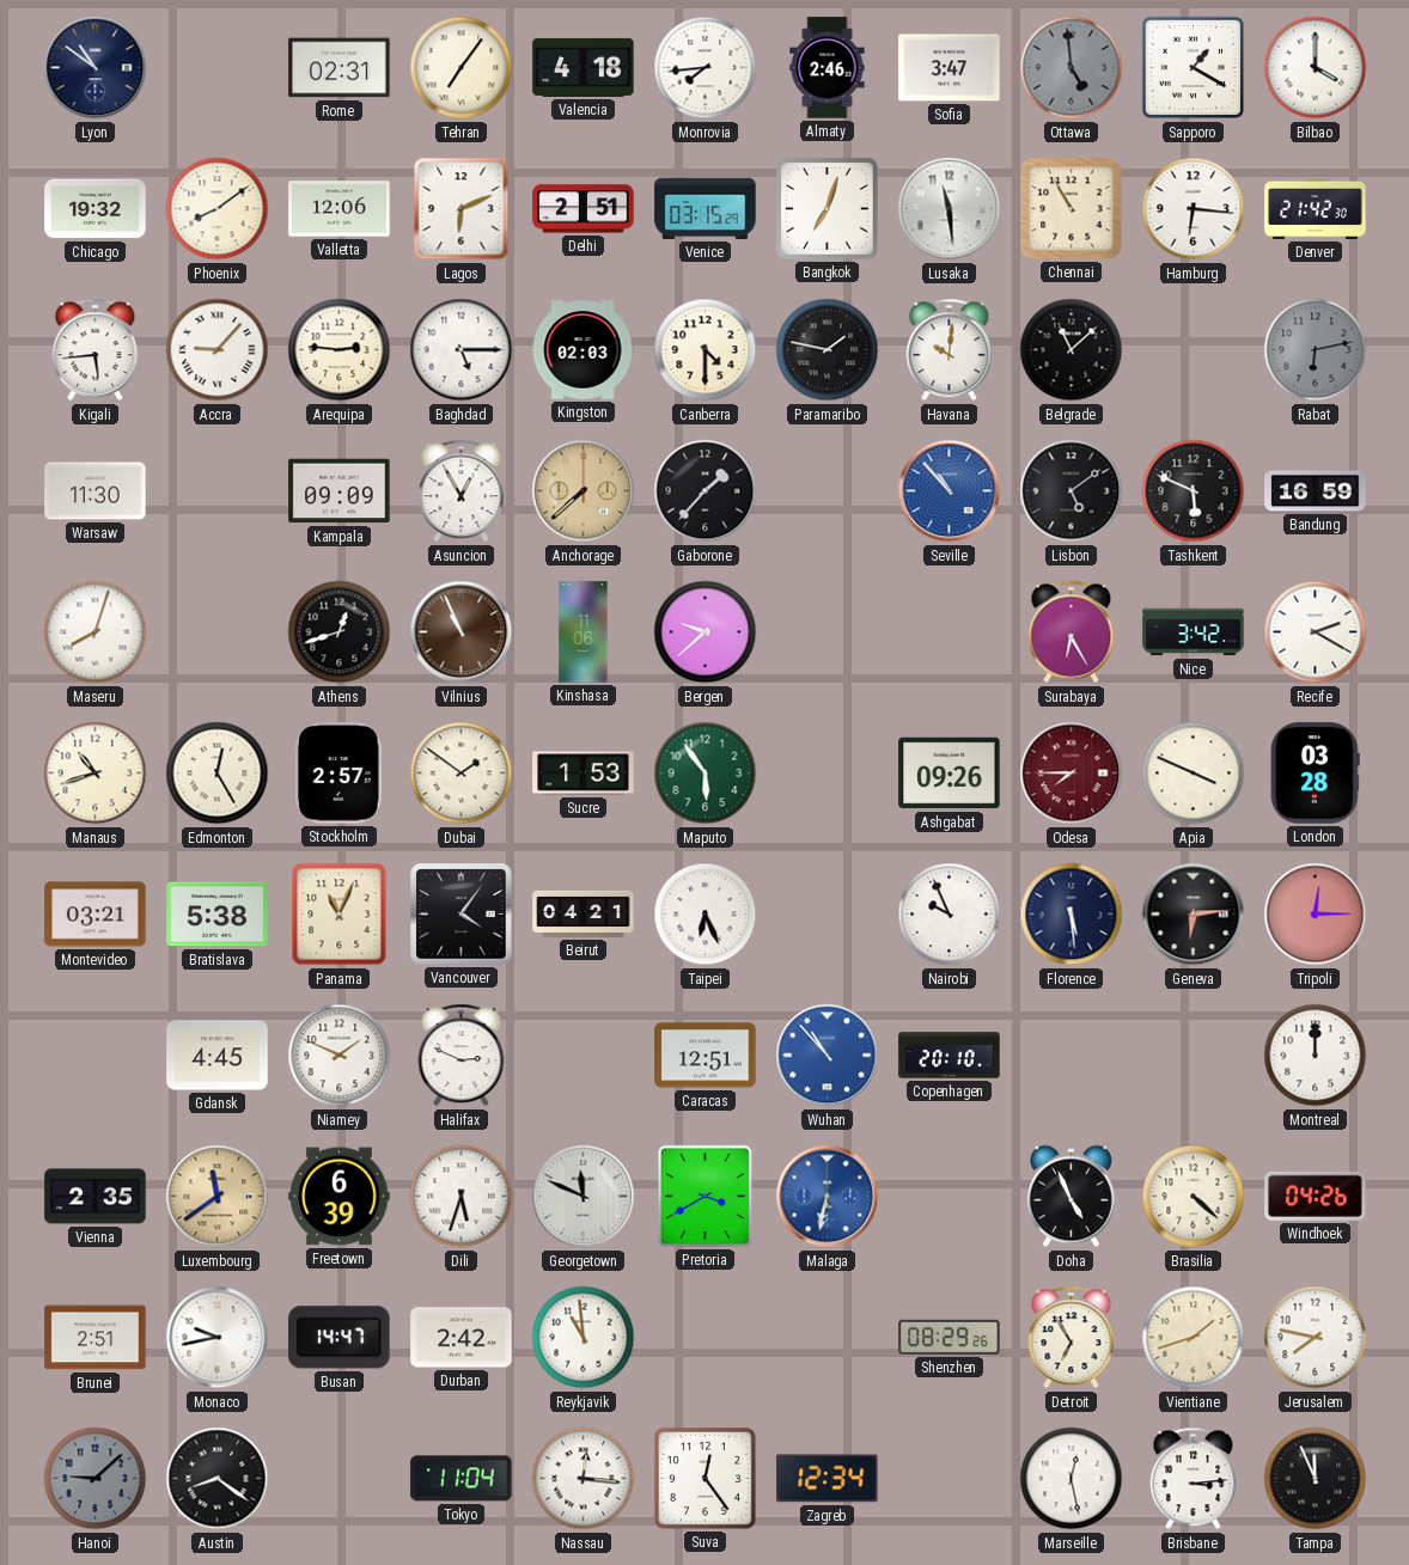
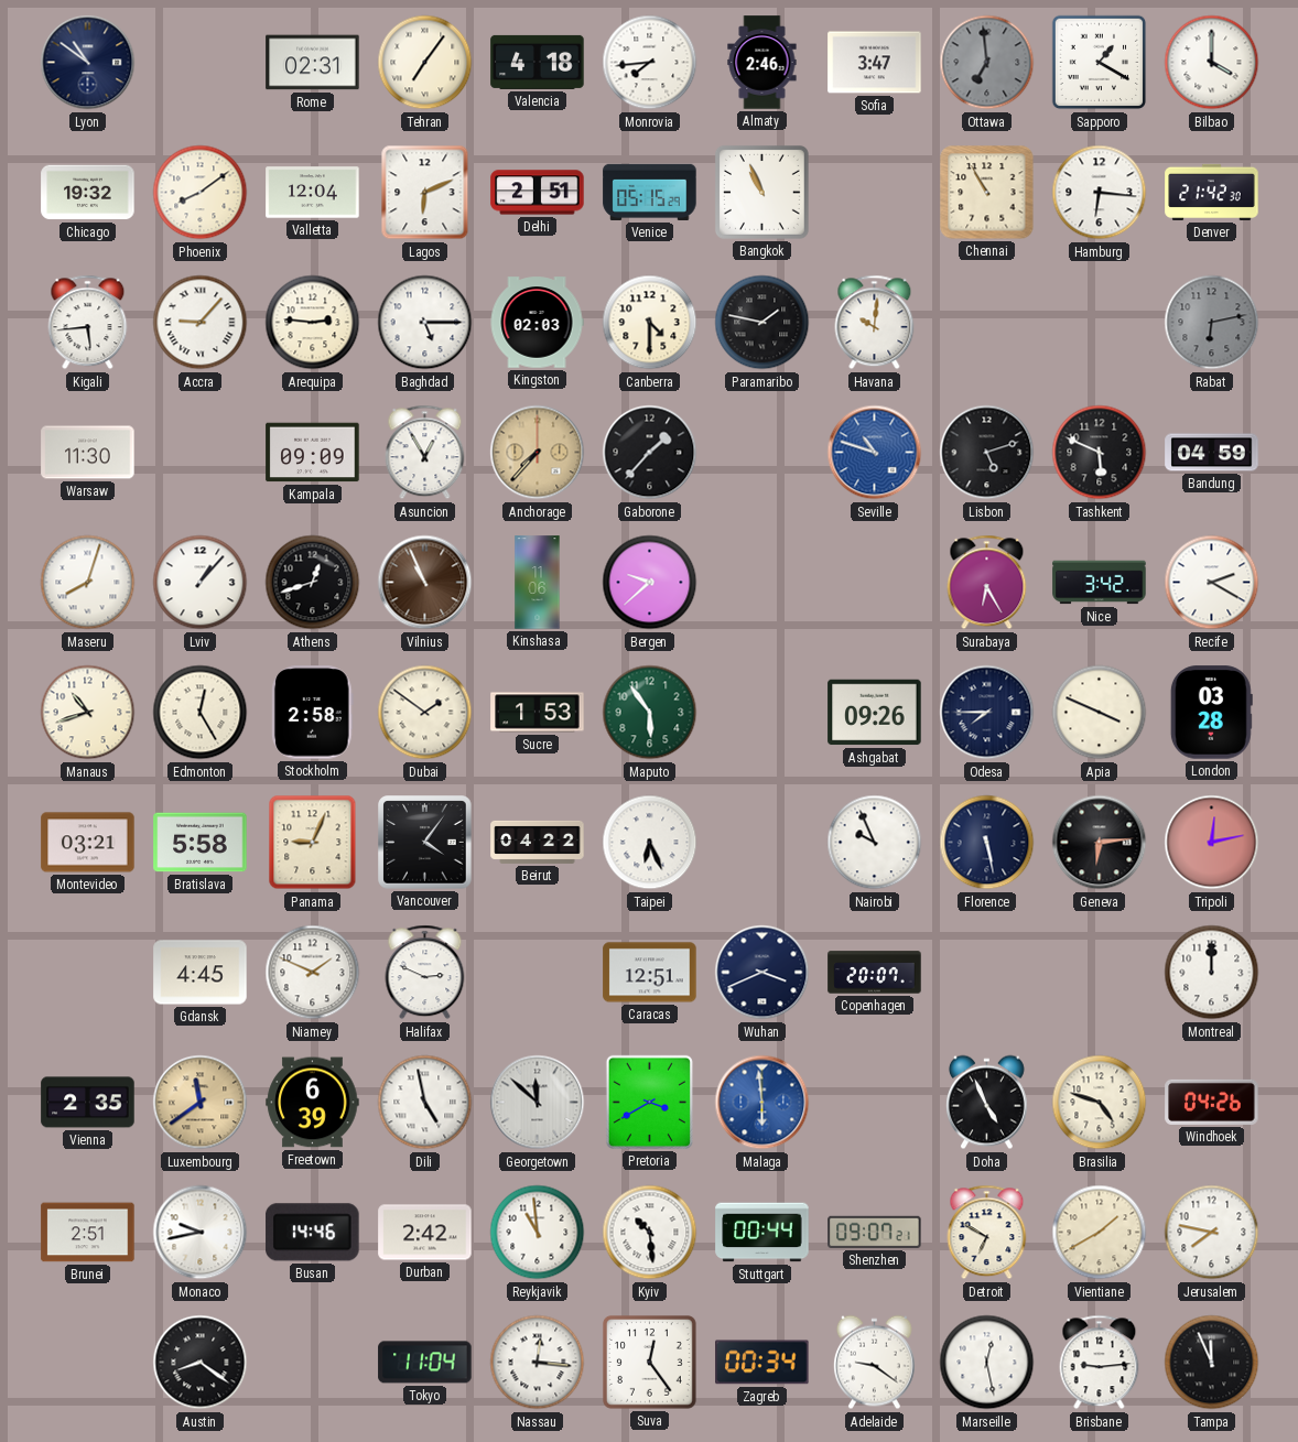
Ottawa: 4:59 -> 6:59 (987, 63)
Valletta: 12:06 -> 12:04 (313, 193)
Venice: 03:15 -> 05:15 (650, 192)
Bangkok: 7:03 -> 10:56 (761, 192)
Lusaka: 11:29 -> none (950, 209)
Belgrade: 11:08 -> none (1072, 350)
Anchorage: 7:38 -> 7:37 (538, 453)
Seville: 10:53 -> 10:48 (875, 453)
Lisbon: 5:09 -> 5:12 (987, 453)
Bandung: 16:59 -> 04:59 (1212, 453)
Lviv: none -> 1:07 (201, 583)
Stockholm: 2:57 -> 2:58 (313, 713)
Odesa dial: burgundy -> navy (987, 713)
Bratislava: 5:38 -> 5:58 (201, 843)
Panama: 11:04 -> 9:04 (313, 843)
Beirut: 04:21 -> 04:22 (538, 842)
Florence: 5:29 -> 5:28 (987, 843)
Tripoli: 12:15 -> 12:13 (1212, 843)
Wuhan: 10:53 -> 3:41 (762, 973)
Wuhan dial: blue -> navy (762, 973)
Copenhagen: 20:10 -> 20:07 (875, 973)
Dili: 5:33 -> 4:58 (425, 1103)
Georgetown: 11:49 -> 11:52 (538, 1103)
Malaga: 6:32 -> 5:59 (762, 1103)
Brasilia: 4:22 -> 4:48 (1100, 1103)
Busan: 14:47 -> 14:46 (313, 1233)
Kyiv: none -> 10:29 (650, 1233)
Stuttgart: none -> 00:44 (762, 1233)
Shenzhen: 08:29 -> 09:07 (875, 1232)
Detroit: 6:55 -> 6:50 (987, 1233)
Vientiane: 1:42 -> 1:40 (1100, 1233)
Hanoi: 9:08 -> none (96, 1479)
Zagreb: 12:34 -> 00:34 (762, 1363)
Adelaide: none -> 9:21 (874, 1363)
Brisbane: 3:14 -> 9:14 (1100, 1363)
